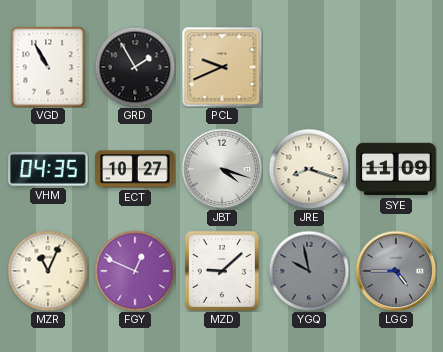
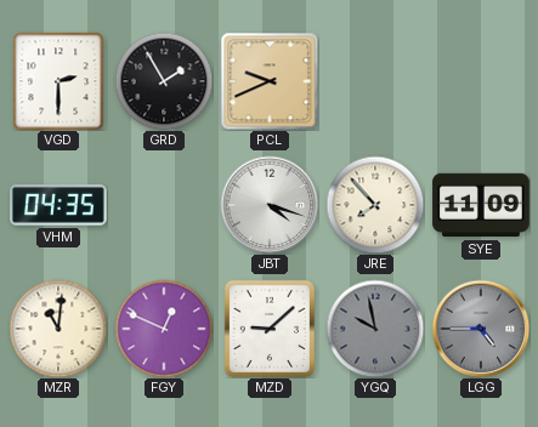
VGD: 10:55 -> 2:30 (58, 81)
ECT: 10:27 -> none (135, 169)
JRE: 8:18 -> 7:53 (375, 205)
MZR: 11:04 -> 11:01 (58, 329)
